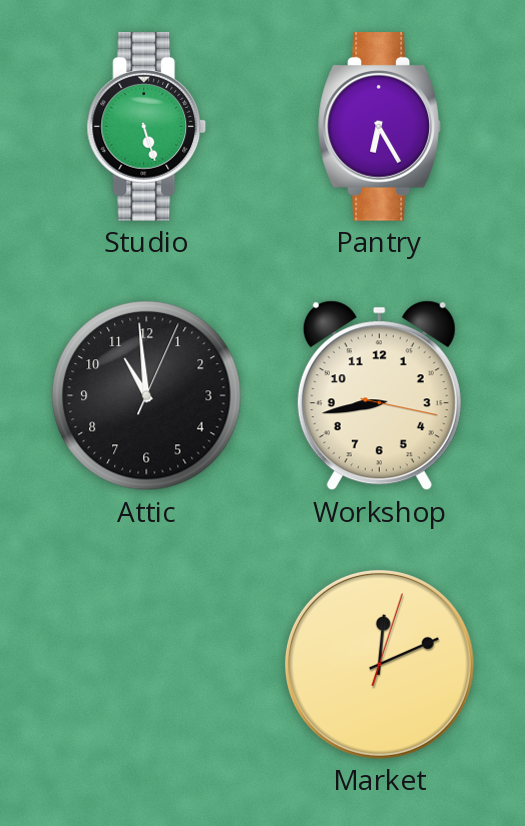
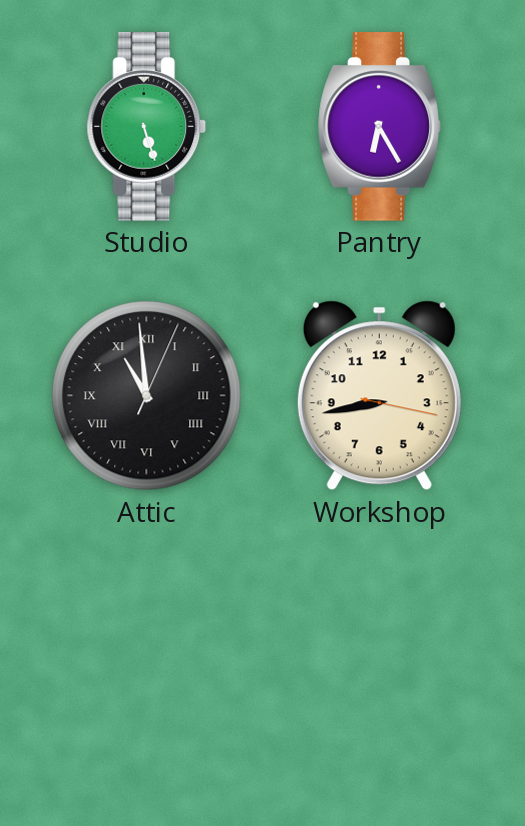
Attic numerals: Arabic -> Roman (147, 396)
Market: 12:11 -> none (379, 665)
